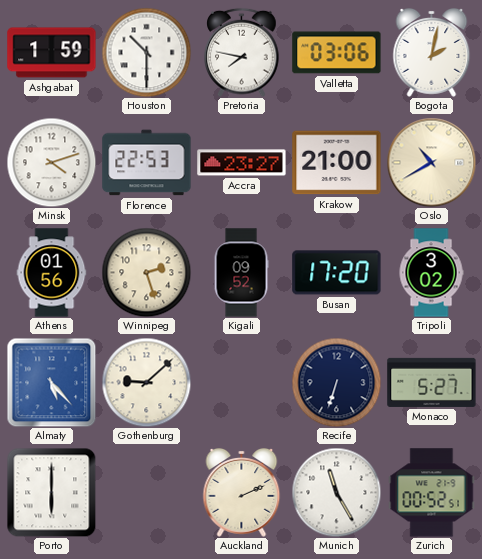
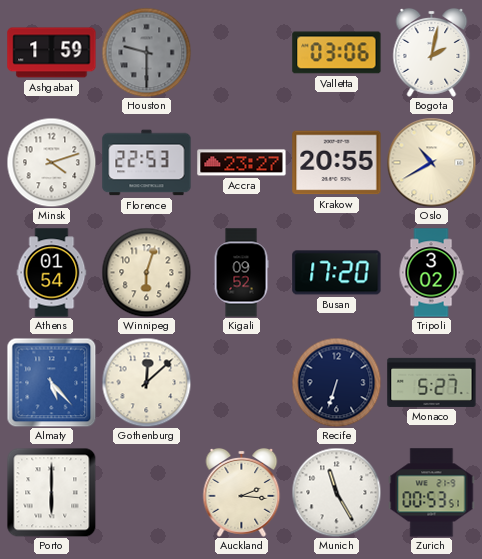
Houston: 10:30 -> 9:30 (146, 52)
Houston dial: white -> grey (146, 52)
Pretoria: 7:47 -> none (242, 52)
Krakow: 21:00 -> 20:55 (337, 163)
Athens: 01:56 -> 01:54 (52, 273)
Winnipeg: 2:27 -> 6:03 (146, 272)
Gothenburg: 9:08 -> 12:08 (146, 382)
Auckland: 2:11 -> 2:16 (242, 493)
Zurich: 00:52 -> 00:53 (432, 493)
